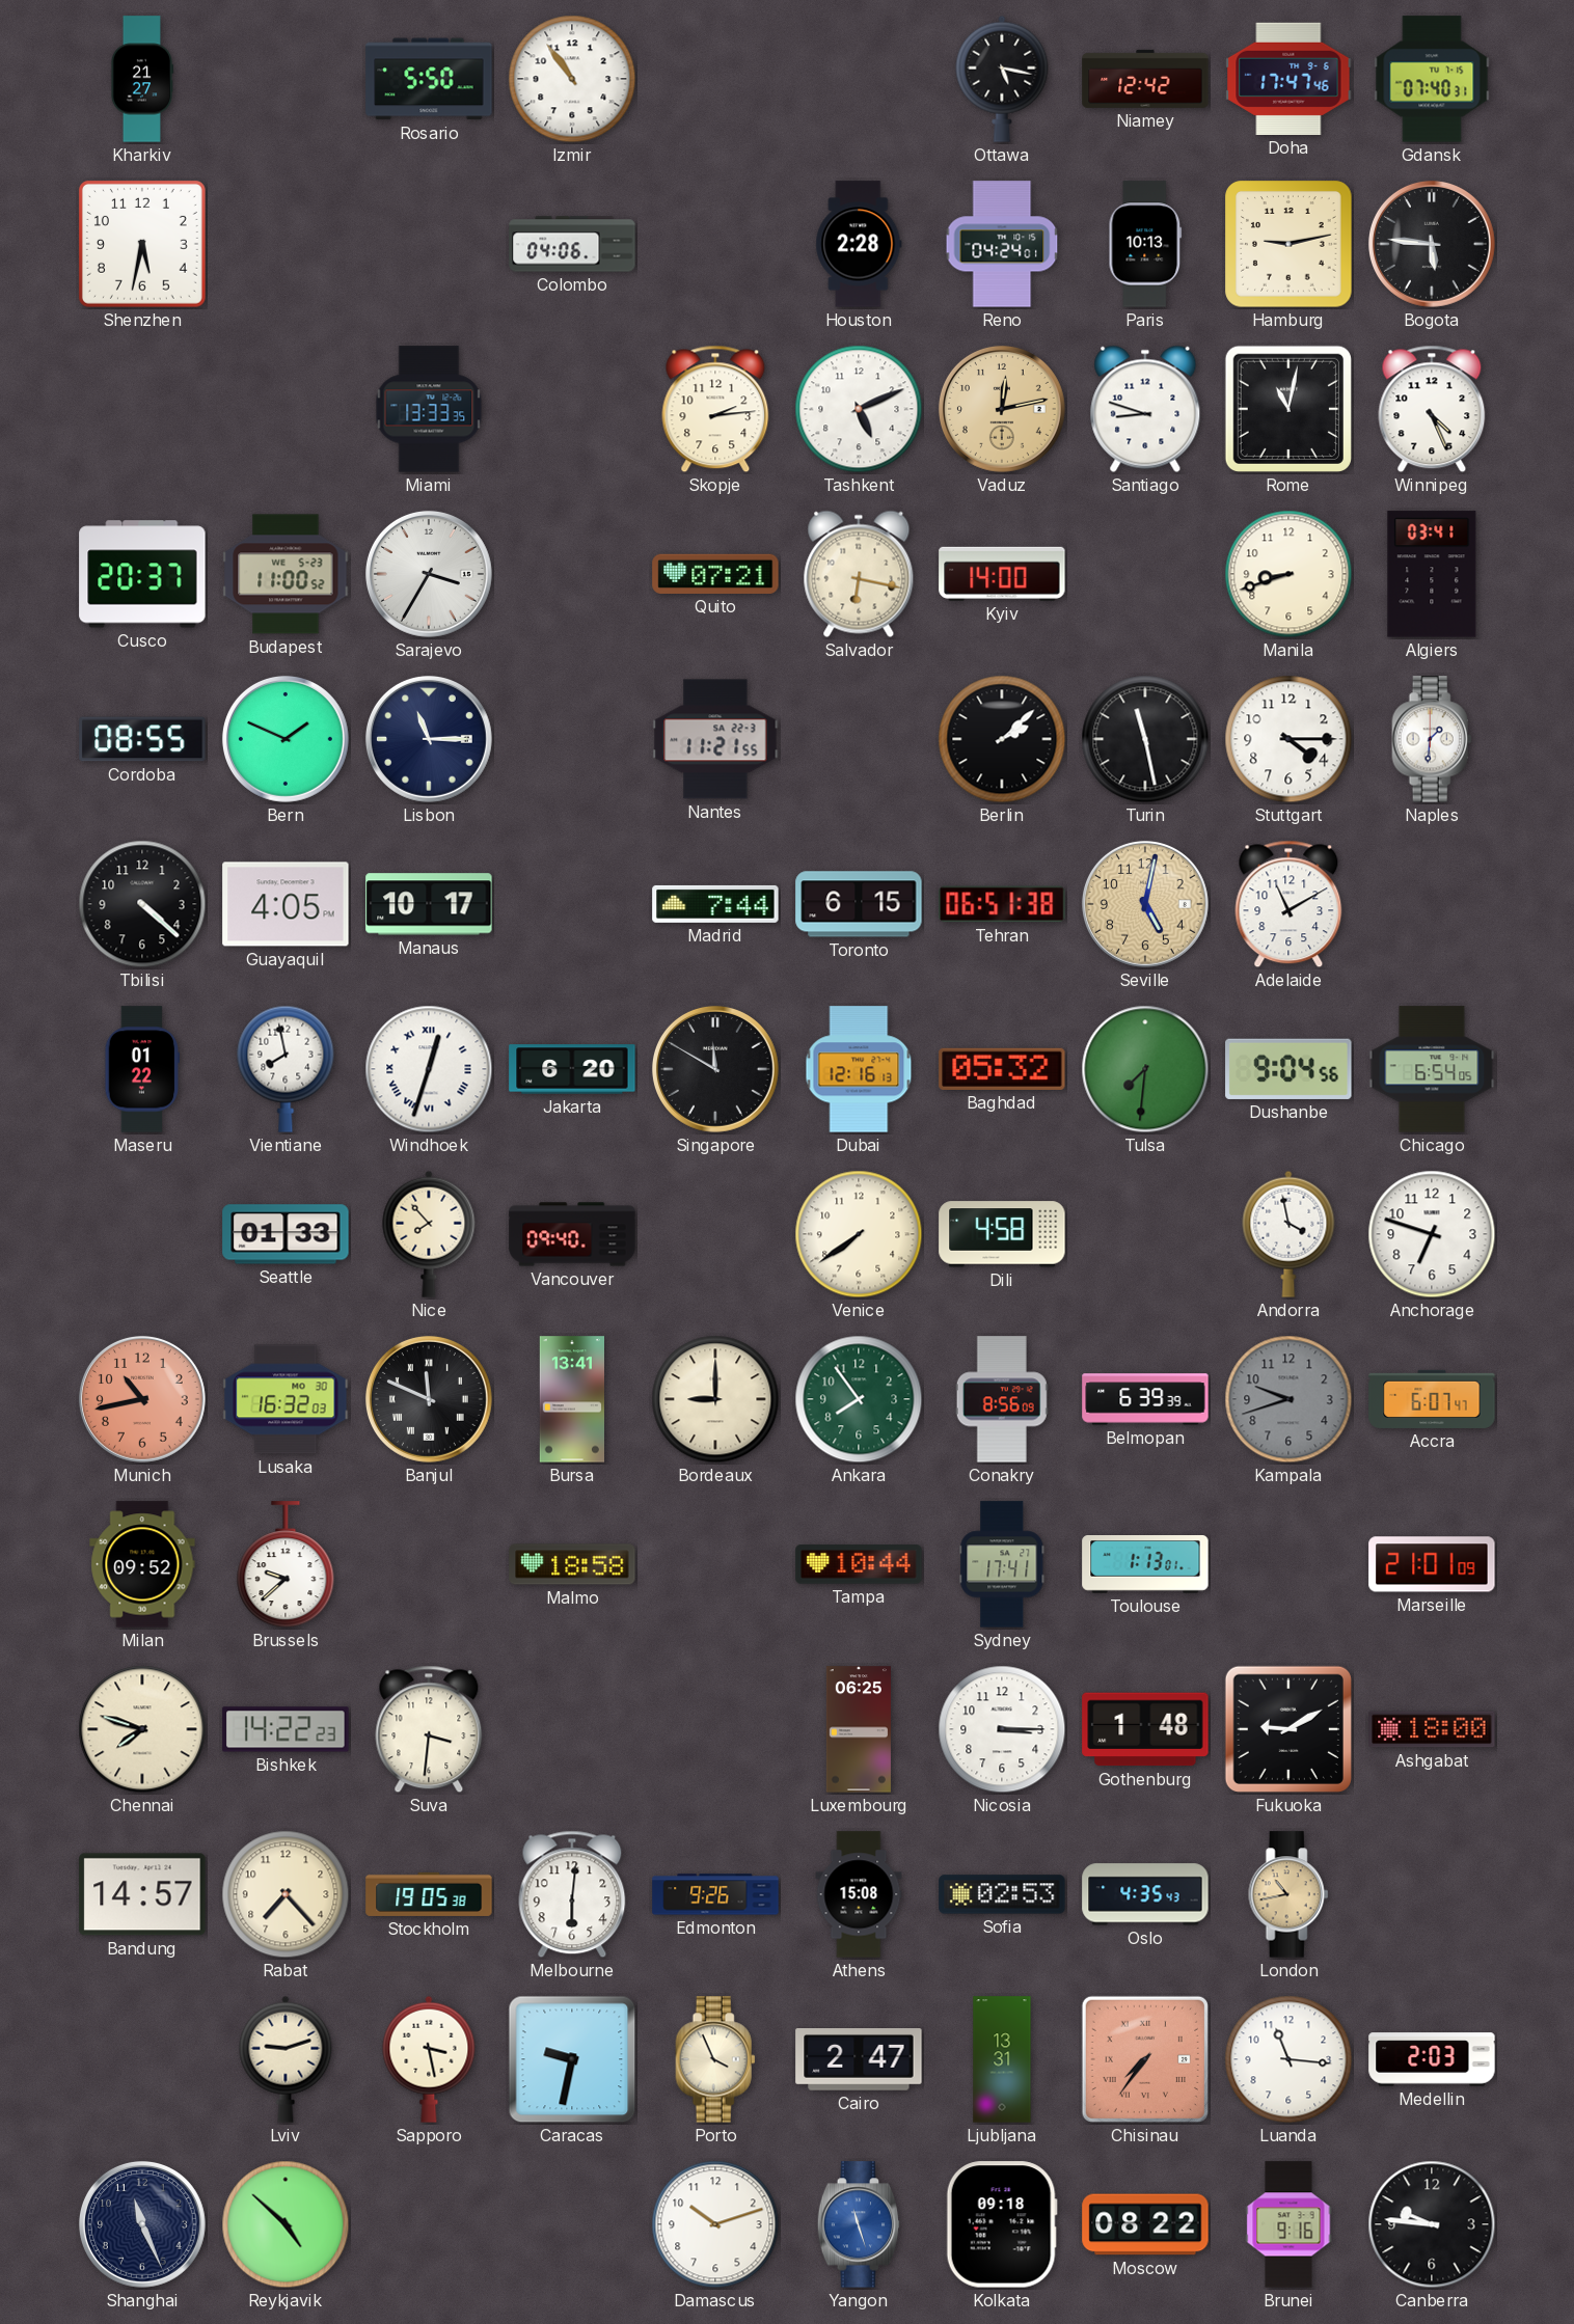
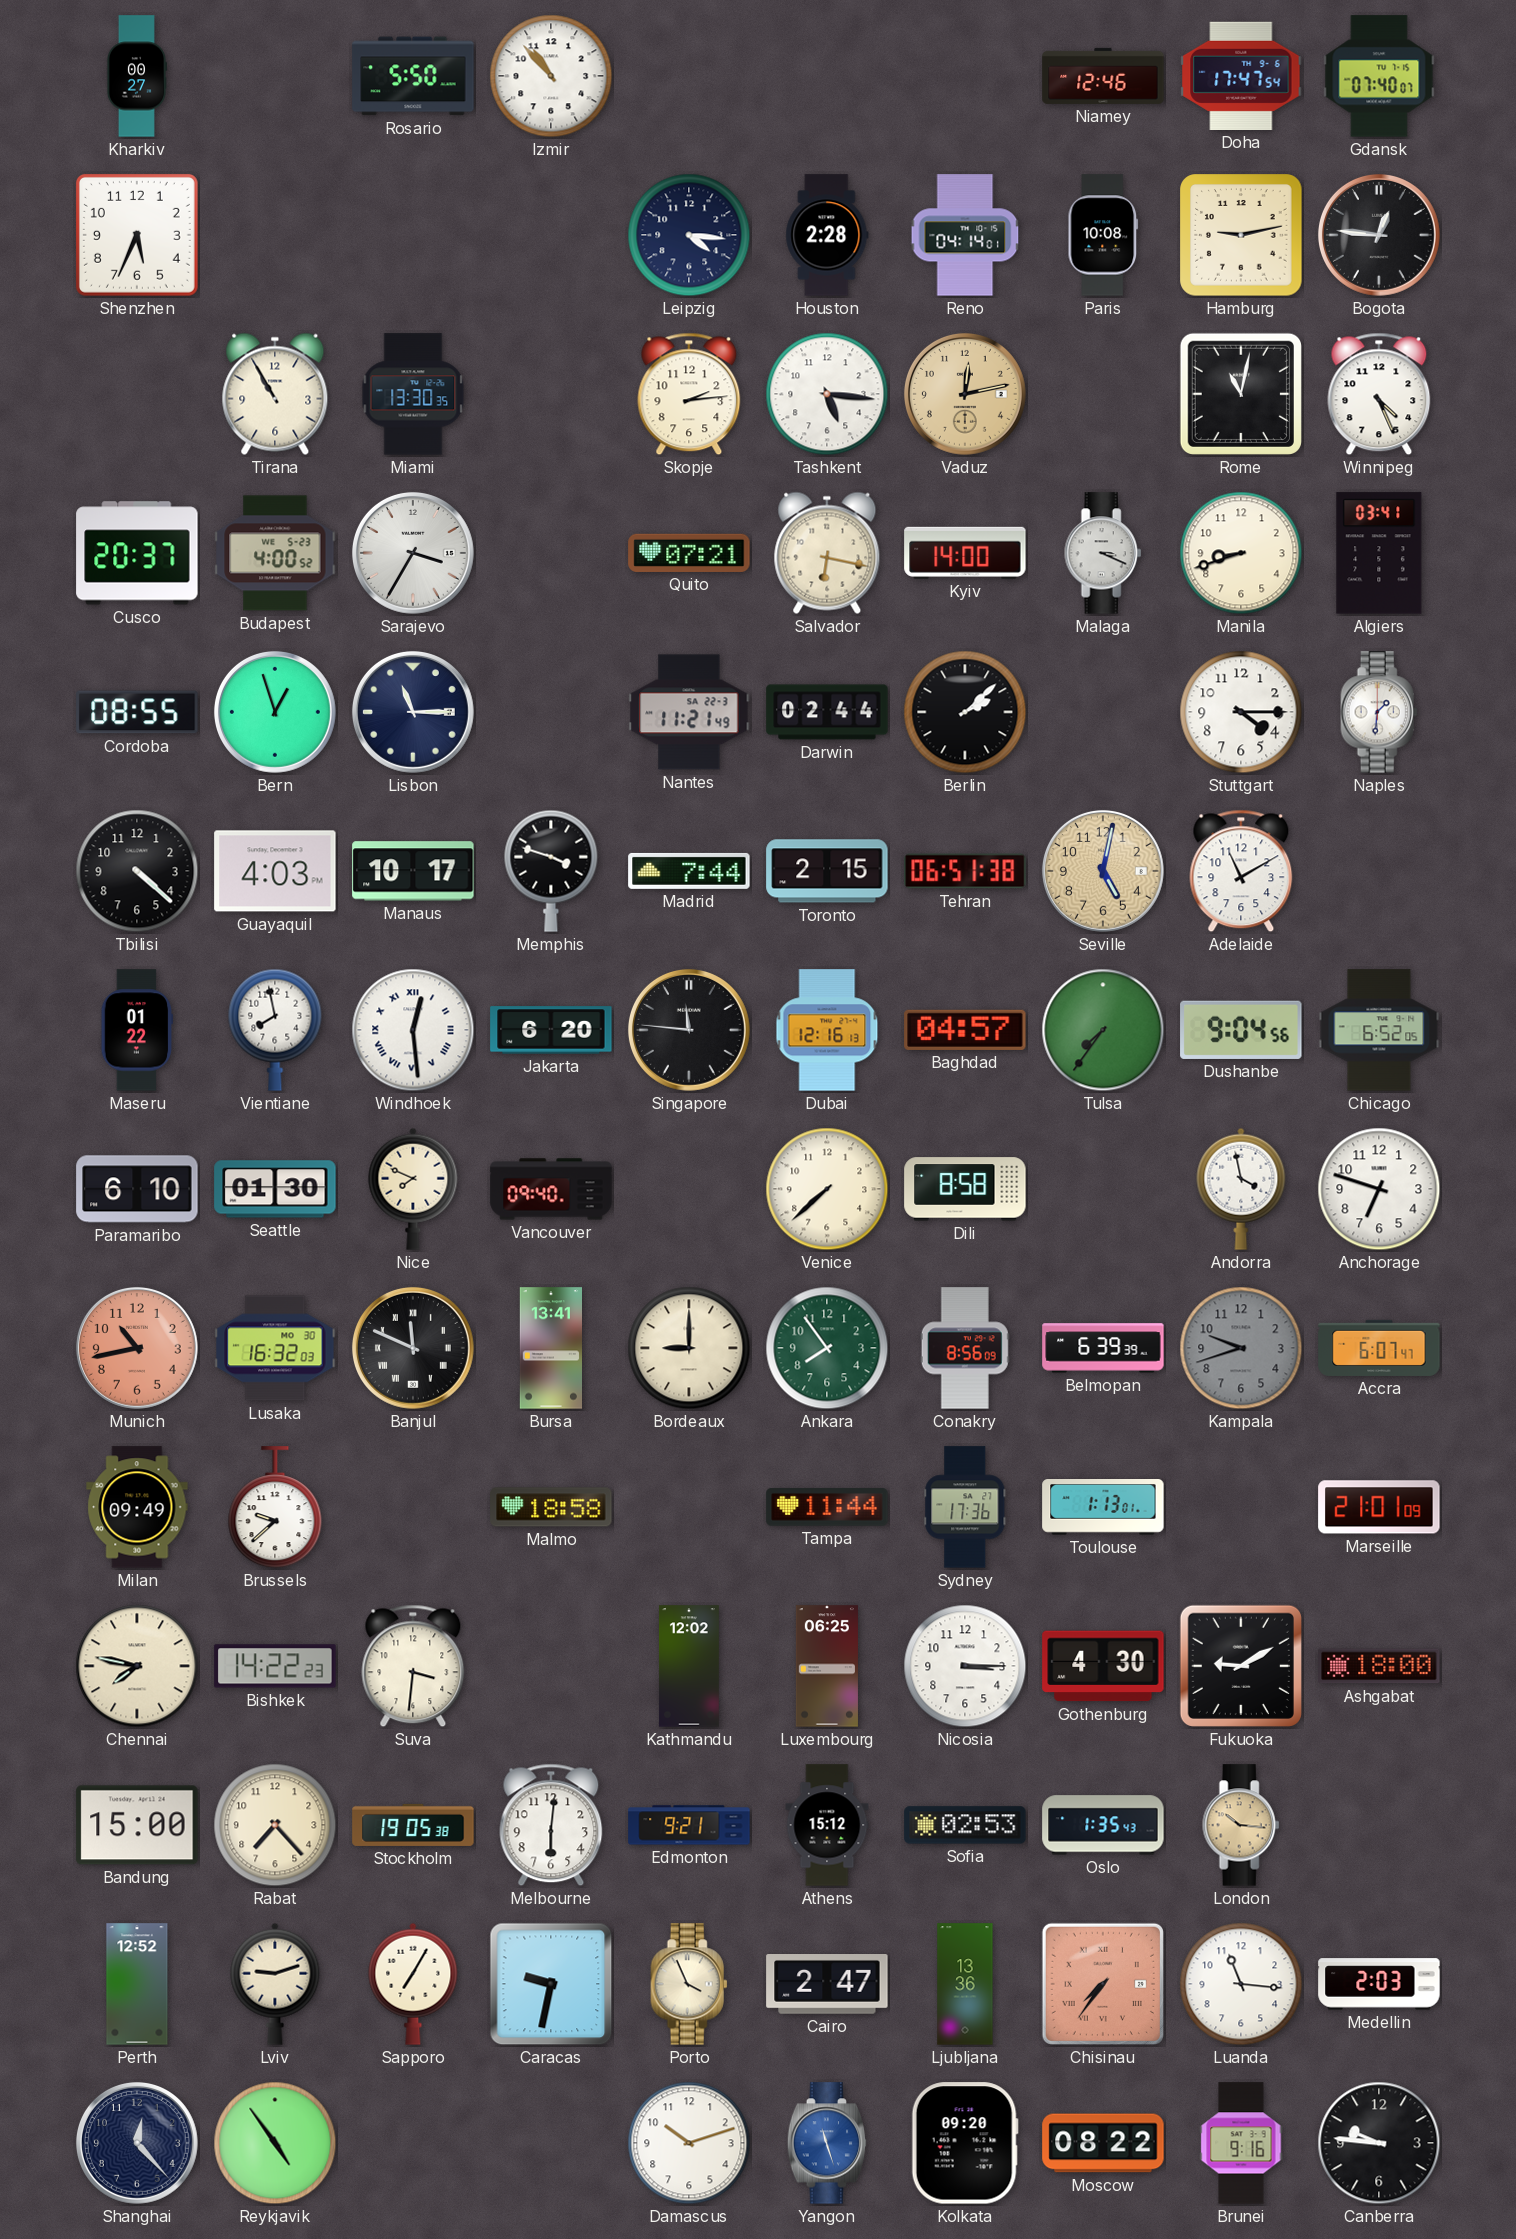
Kharkiv: 21:27 -> 00:27 (136, 76)
Izmir: 10:54 -> 10:53 (551, 76)
Ottawa: 5:17 -> none (1002, 79)
Niamey: 12:42 -> 12:46 (1103, 76)
Doha: 17:47:46 -> 17:47:54 (1241, 76)
Gdansk: 07:40:31 -> 07:40:07 (1379, 76)
Shenzhen: 5:32 -> 5:34 (137, 235)
Colombo: 04:06 -> none (572, 244)
Leipzig: none -> 4:16 (689, 235)
Reno: 04:24 -> 04:14 (965, 235)
Paris: 10:13 -> 10:08 (1103, 235)
Bogota: 5:46 -> 12:46 (1379, 235)
Tirana: none -> 10:55 (275, 394)
Miami: 13:33 -> 13:30 (413, 394)
Tashkent: 5:11 -> 5:16 (827, 394)
Santiago: 8:48 -> none (1145, 409)
Budapest: 11:00 -> 4:00 (275, 553)
Malaga: none -> 3:19 (1103, 553)
Bern: 1:49 -> 12:57 (275, 712)
Nantes: 11:21:55 -> 11:21:49 (689, 712)
Darwin: none -> 02:44 (827, 712)
Turin: 11:28 -> none (1145, 739)
Guayaquil: 4:05 -> 4:03 (275, 871)
Memphis: none -> 3:48 (551, 871)
Toronto: 6:15 -> 2:15 (827, 871)
Windhoek: 12:33 -> 12:29 (413, 1030)
Singapore: 11:50 -> 11:46 (689, 1030)
Baghdad: 05:32 -> 04:57 (965, 1030)
Tulsa: 7:31 -> 7:36 (1103, 1030)
Chicago: 6:54 -> 6:52 (1379, 1030)
Paramaribo: none -> 6:10 (137, 1189)
Seattle: 01:33 -> 01:30 (275, 1189)
Nice: 7:53 -> 7:49 (413, 1189)
Venice: 7:39 -> 7:38 (827, 1189)
Dili: 4:58 -> 8:58 (965, 1189)
Milan: 09:52 -> 09:49 (137, 1507)
Tampa: 10:44 -> 11:44 (827, 1507)
Sydney: 17:41 -> 17:36 (965, 1507)
Chennai: 7:48 -> 7:47 (137, 1666)
Kathmandu: none -> 12:02 (689, 1666)
Gothenburg: 1:48 -> 4:30 (1103, 1666)
Bandung: 14:57 -> 15:00 (137, 1825)
Edmonton: 9:26 -> 9:21 (689, 1825)
Athens: 15:08 -> 15:12 (827, 1825)
Oslo: 4:35 -> 1:35 (1103, 1825)
London: 10:43 -> 10:16 (1241, 1825)
Perth: none -> 12:52 (137, 1984)
Sapporo: 3:28 -> 7:05 (413, 1984)
Ljubljana: 13:31 -> 13:36 (965, 1984)
Shanghai: 11:26 -> 12:23 (137, 2143)
Reykjavik: 4:52 -> 4:54 (275, 2143)
Kolkata: 09:18 -> 09:20 (965, 2143)
